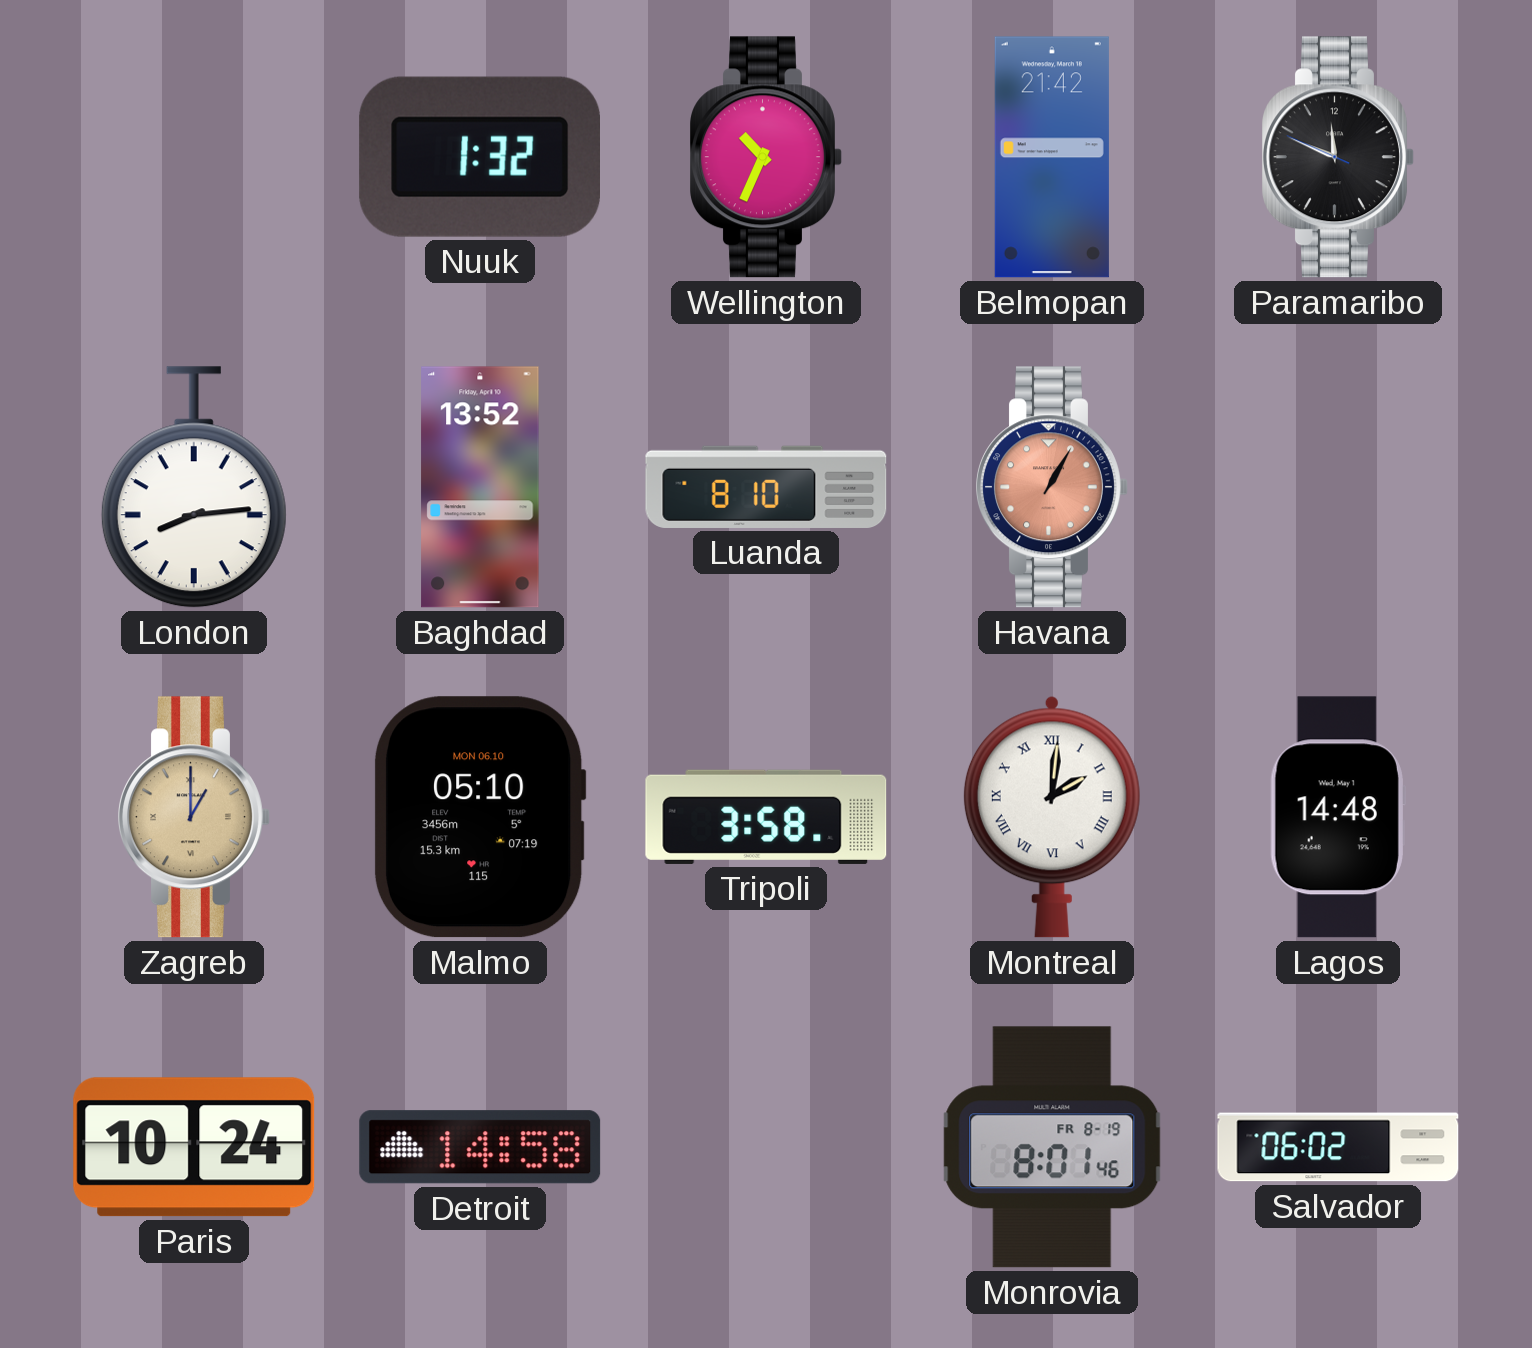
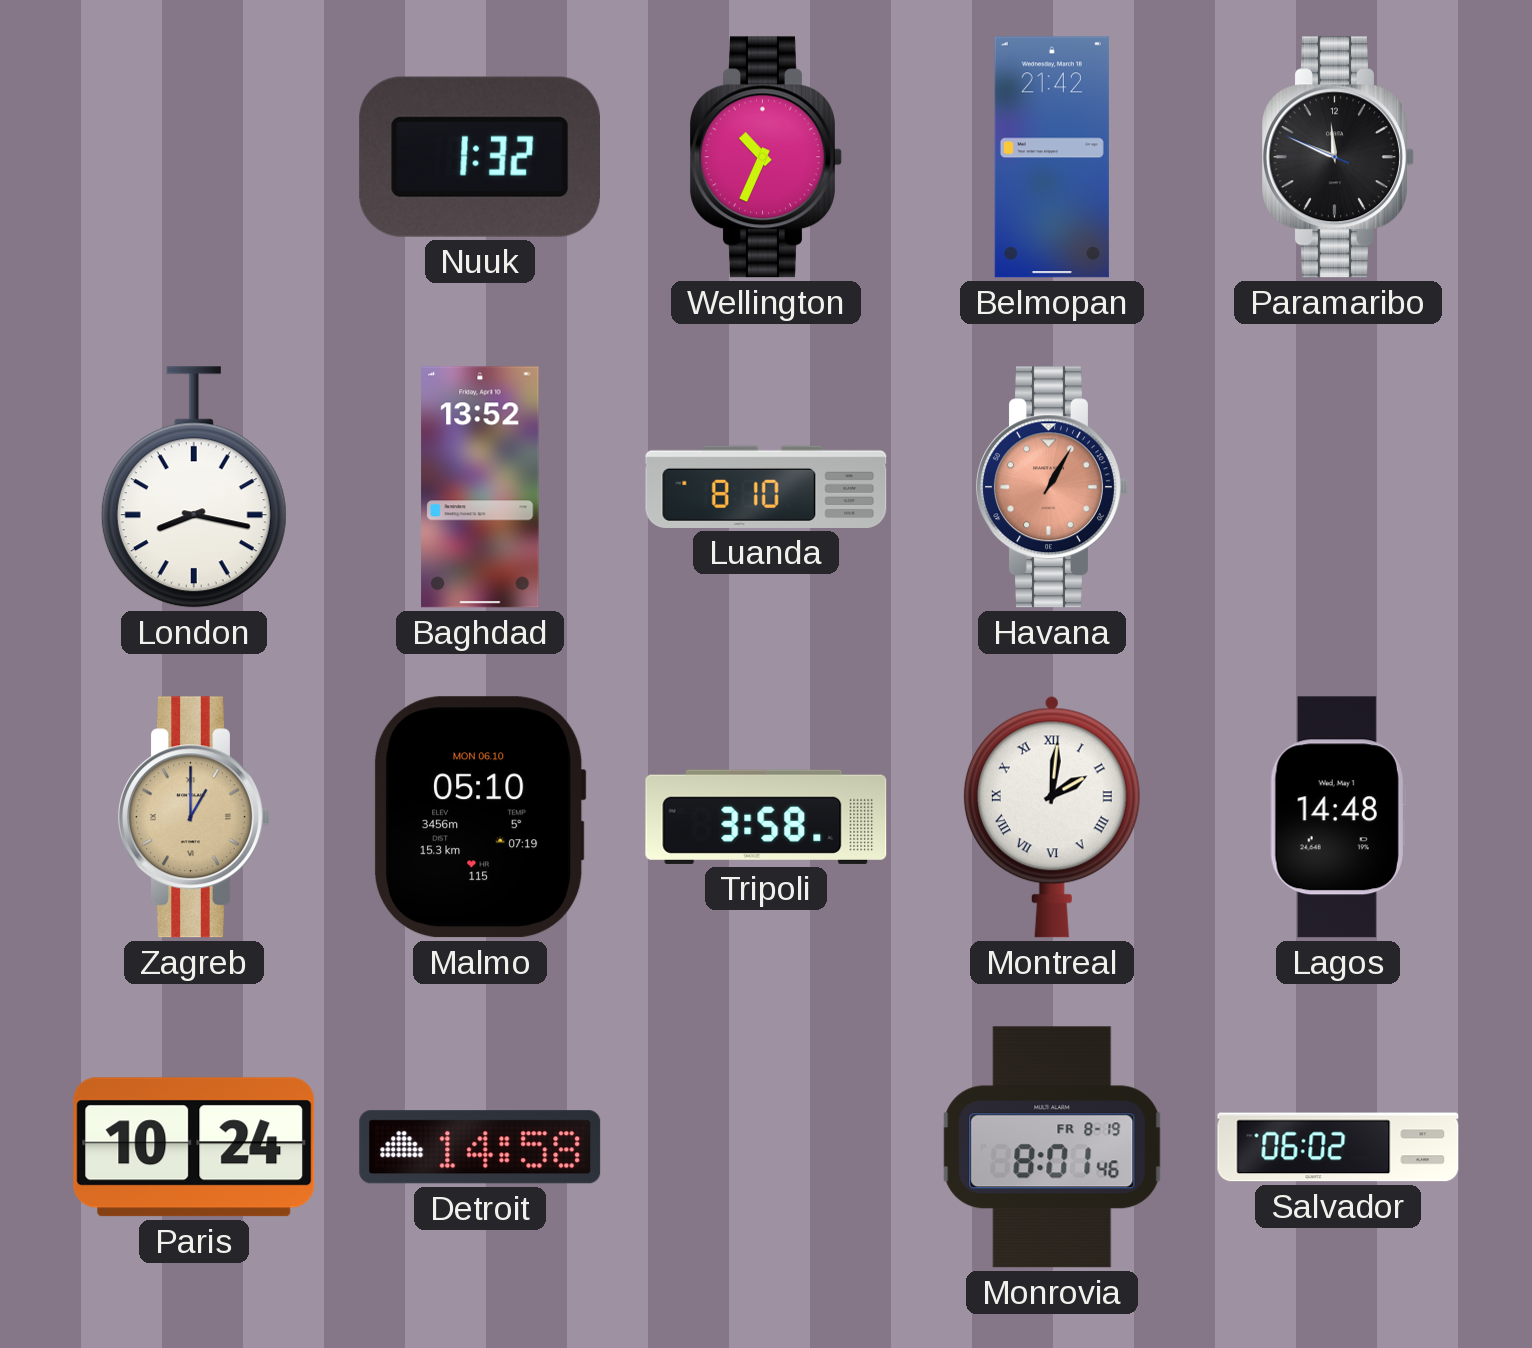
London: 8:14 -> 8:17 (194, 487)
